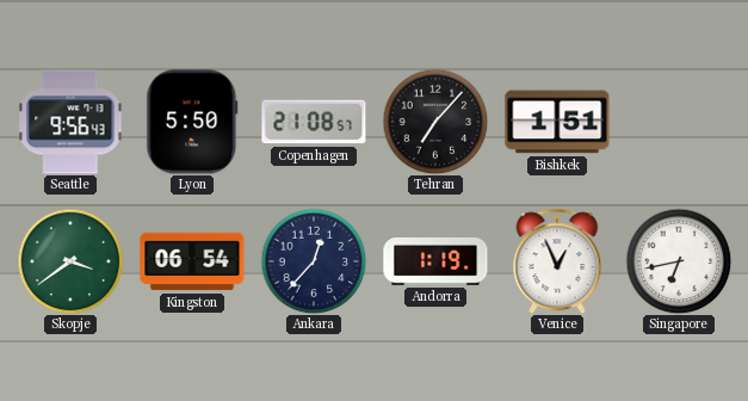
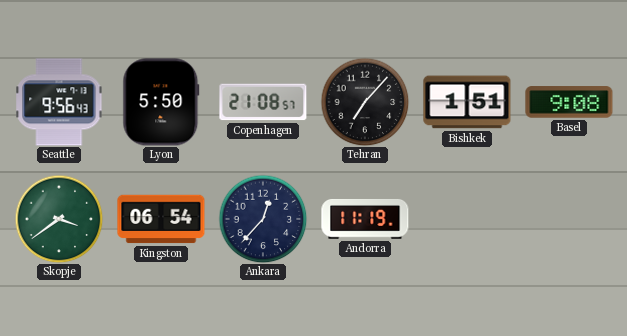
Basel: none -> 9:08 (569, 102)
Andorra: 1:19 -> 11:19 (365, 219)
Venice: 12:56 -> none (557, 261)
Singapore: 6:43 -> none (679, 261)
